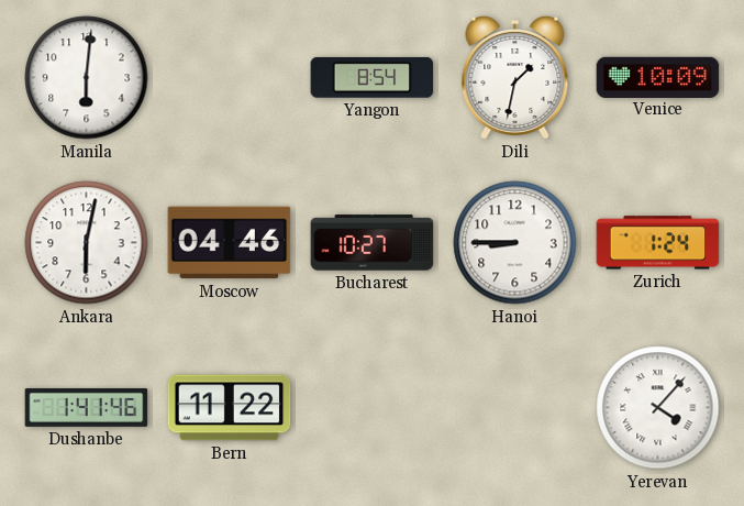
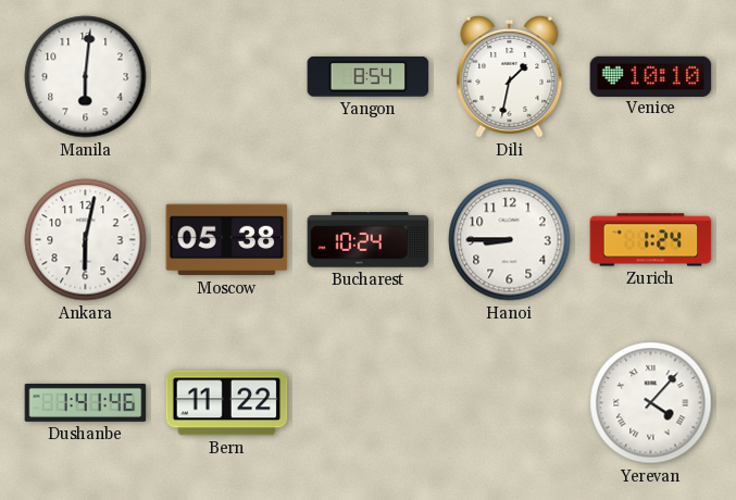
Venice: 10:09 -> 10:10 (651, 76)
Moscow: 04:46 -> 05:38 (227, 240)
Bucharest: 10:27 -> 10:24 (369, 240)
